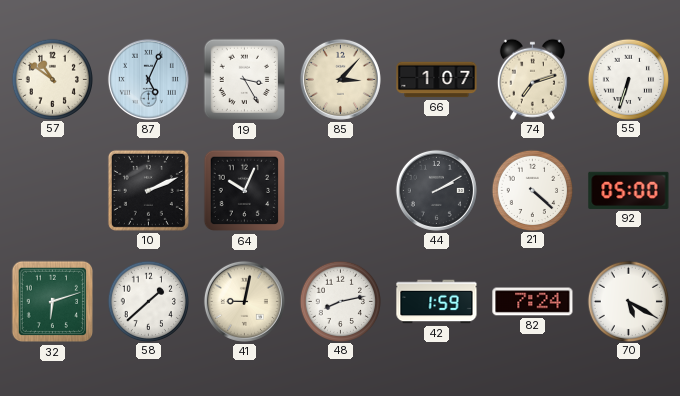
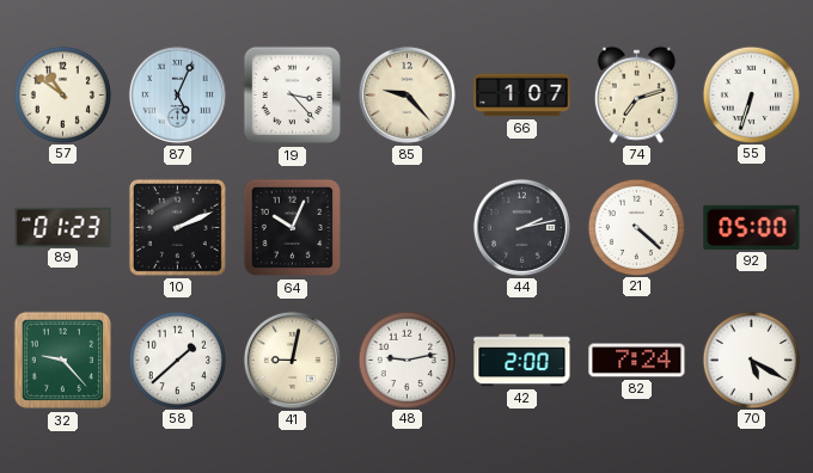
19: 3:25 -> 3:23 (293, 96)
85: 3:07 -> 9:23 (406, 94)
89: none -> 01:23 (63, 227)
44: 2:10 -> 2:13 (521, 227)
32: 6:12 -> 9:23 (63, 361)
48: 8:13 -> 9:13 (406, 360)
42: 1:59 -> 2:00 (522, 361)
